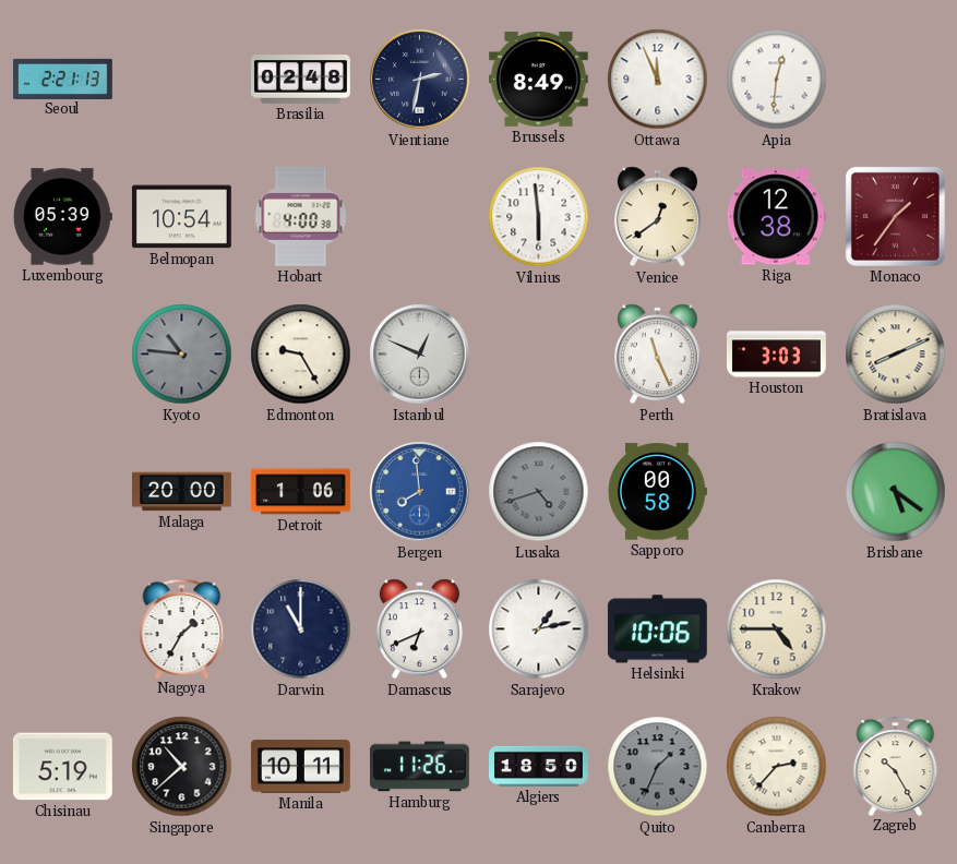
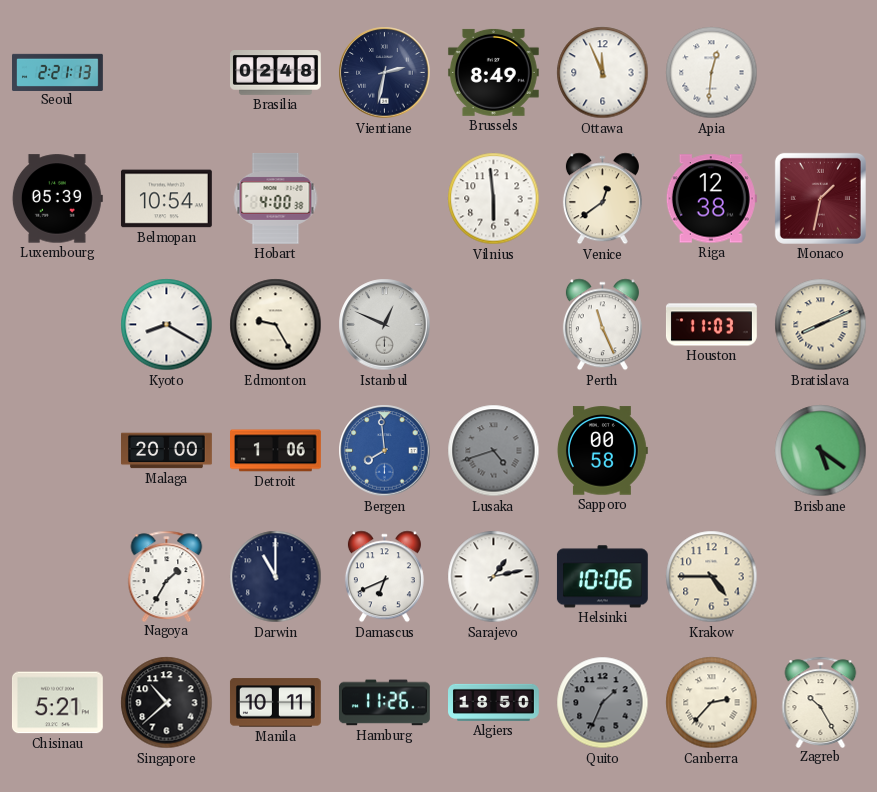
Monaco: 1:36 -> 1:32 (820, 198)
Kyoto: 10:46 -> 8:20 (167, 325)
Kyoto dial: grey -> white (167, 325)
Houston: 3:03 -> 11:03 (711, 325)
Chisinau: 5:19 -> 5:21 (57, 703)
